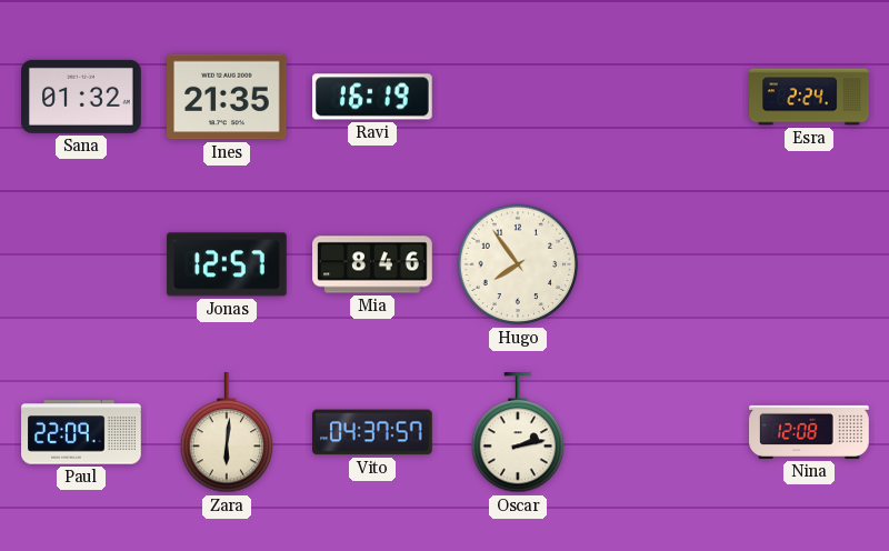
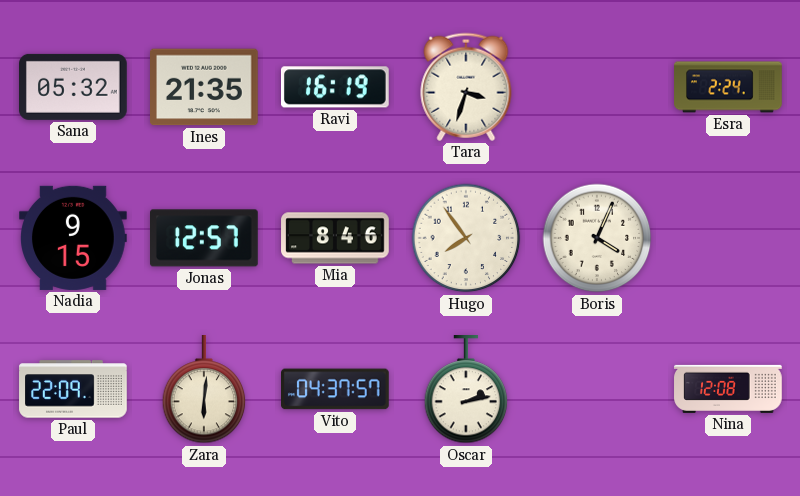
Sana: 01:32 -> 05:32 (74, 87)
Tara: none -> 3:33 (466, 87)
Nadia: none -> 9:15 (74, 238)
Boris: none -> 4:04 (597, 238)
